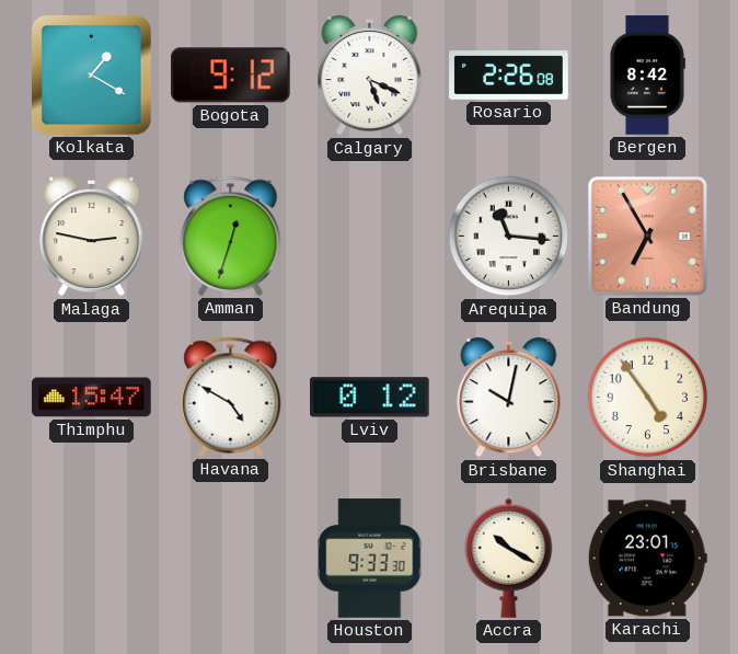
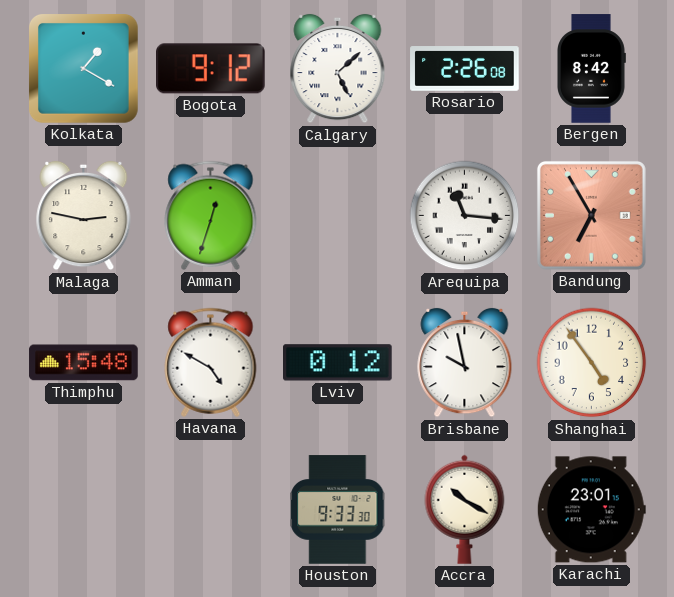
Calgary: 5:19 -> 5:08 (338, 69)
Thimphu: 15:47 -> 15:48 (84, 363)
Brisbane: 10:02 -> 9:58 (465, 363)
